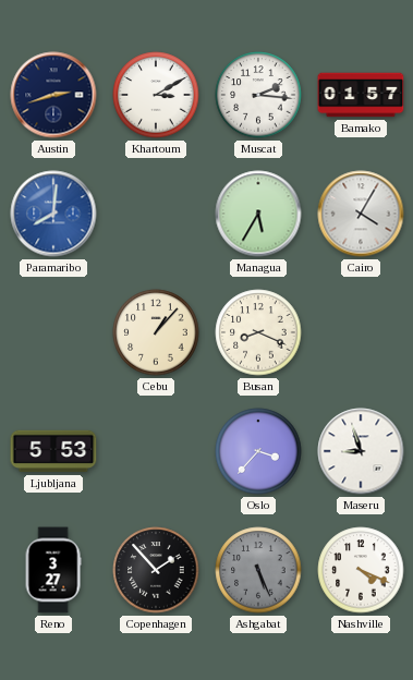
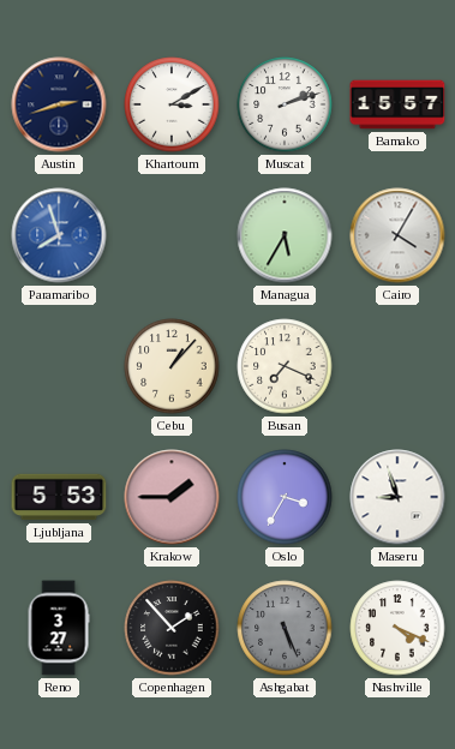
Muscat: 2:16 -> 2:12 (285, 104)
Bamako: 01:57 -> 15:57 (397, 104)
Paramaribo: 8:01 -> 7:57 (59, 235)
Busan: 8:19 -> 7:19 (285, 366)
Krakow: none -> 1:45 (172, 497)
Oslo: 3:37 -> 3:35 (285, 497)
